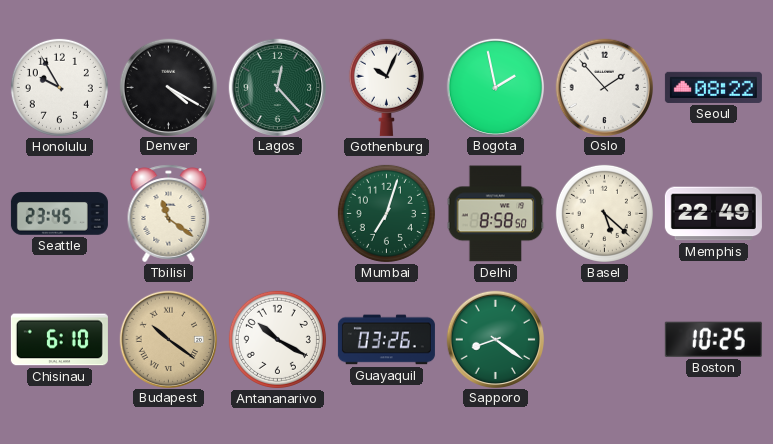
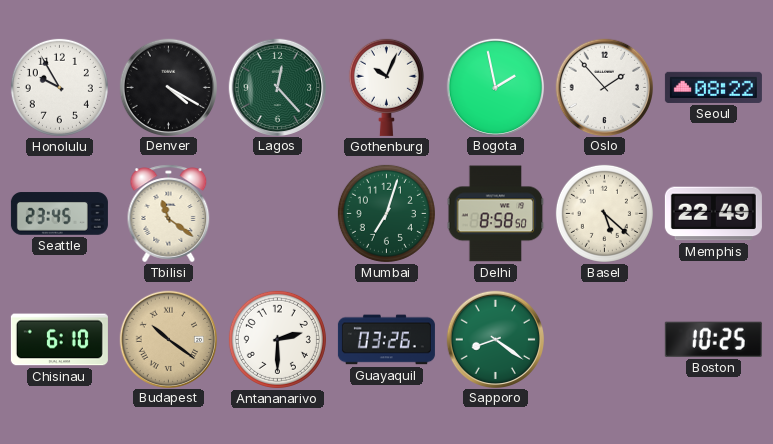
Antananarivo: 10:20 -> 2:30 (277, 339)
